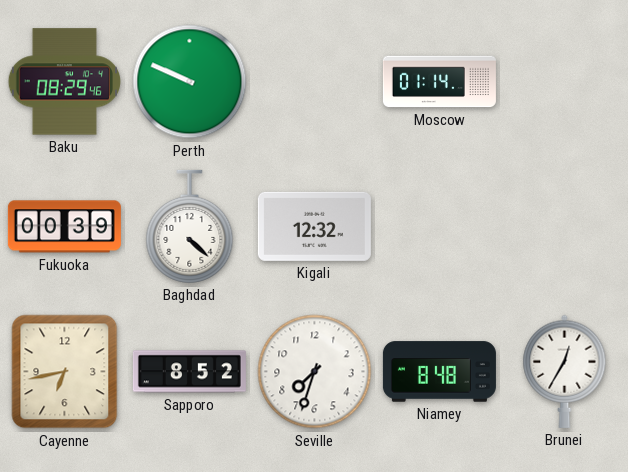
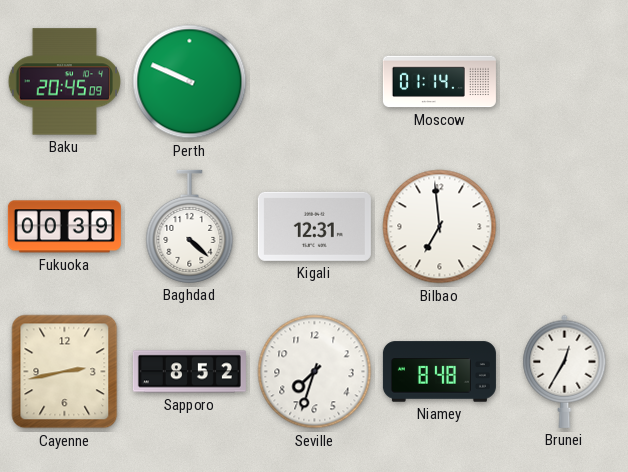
Baku: 08:29 -> 20:45 (64, 82)
Kigali: 12:32 -> 12:31 (314, 226)
Bilbao: none -> 6:59 (440, 227)
Cayenne: 6:43 -> 2:43 (65, 372)
